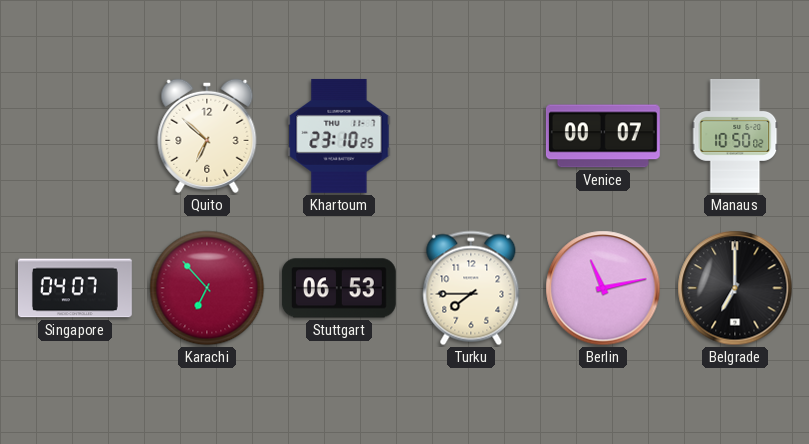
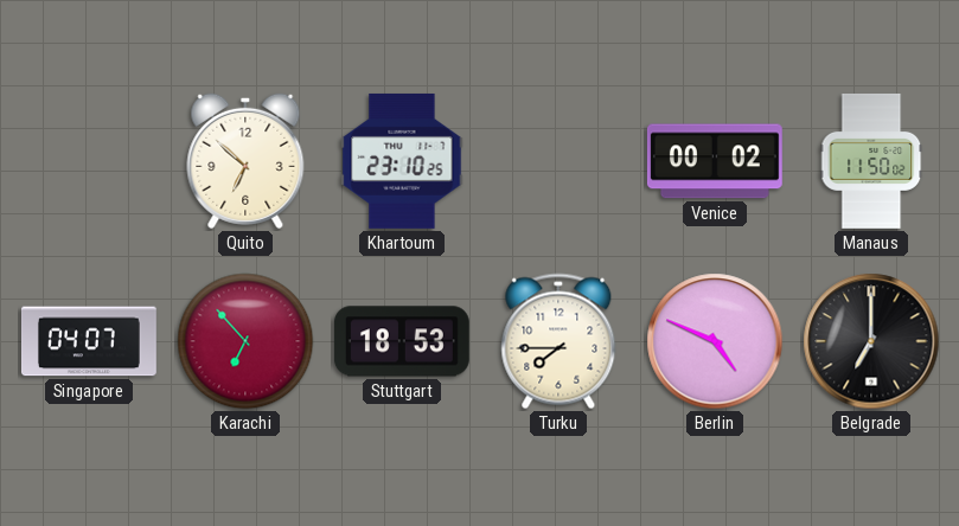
Venice: 00:07 -> 00:02 (715, 161)
Manaus: 10:50 -> 11:50 (871, 161)
Stuttgart: 06:53 -> 18:53 (402, 341)
Berlin: 11:13 -> 4:49 (715, 341)
